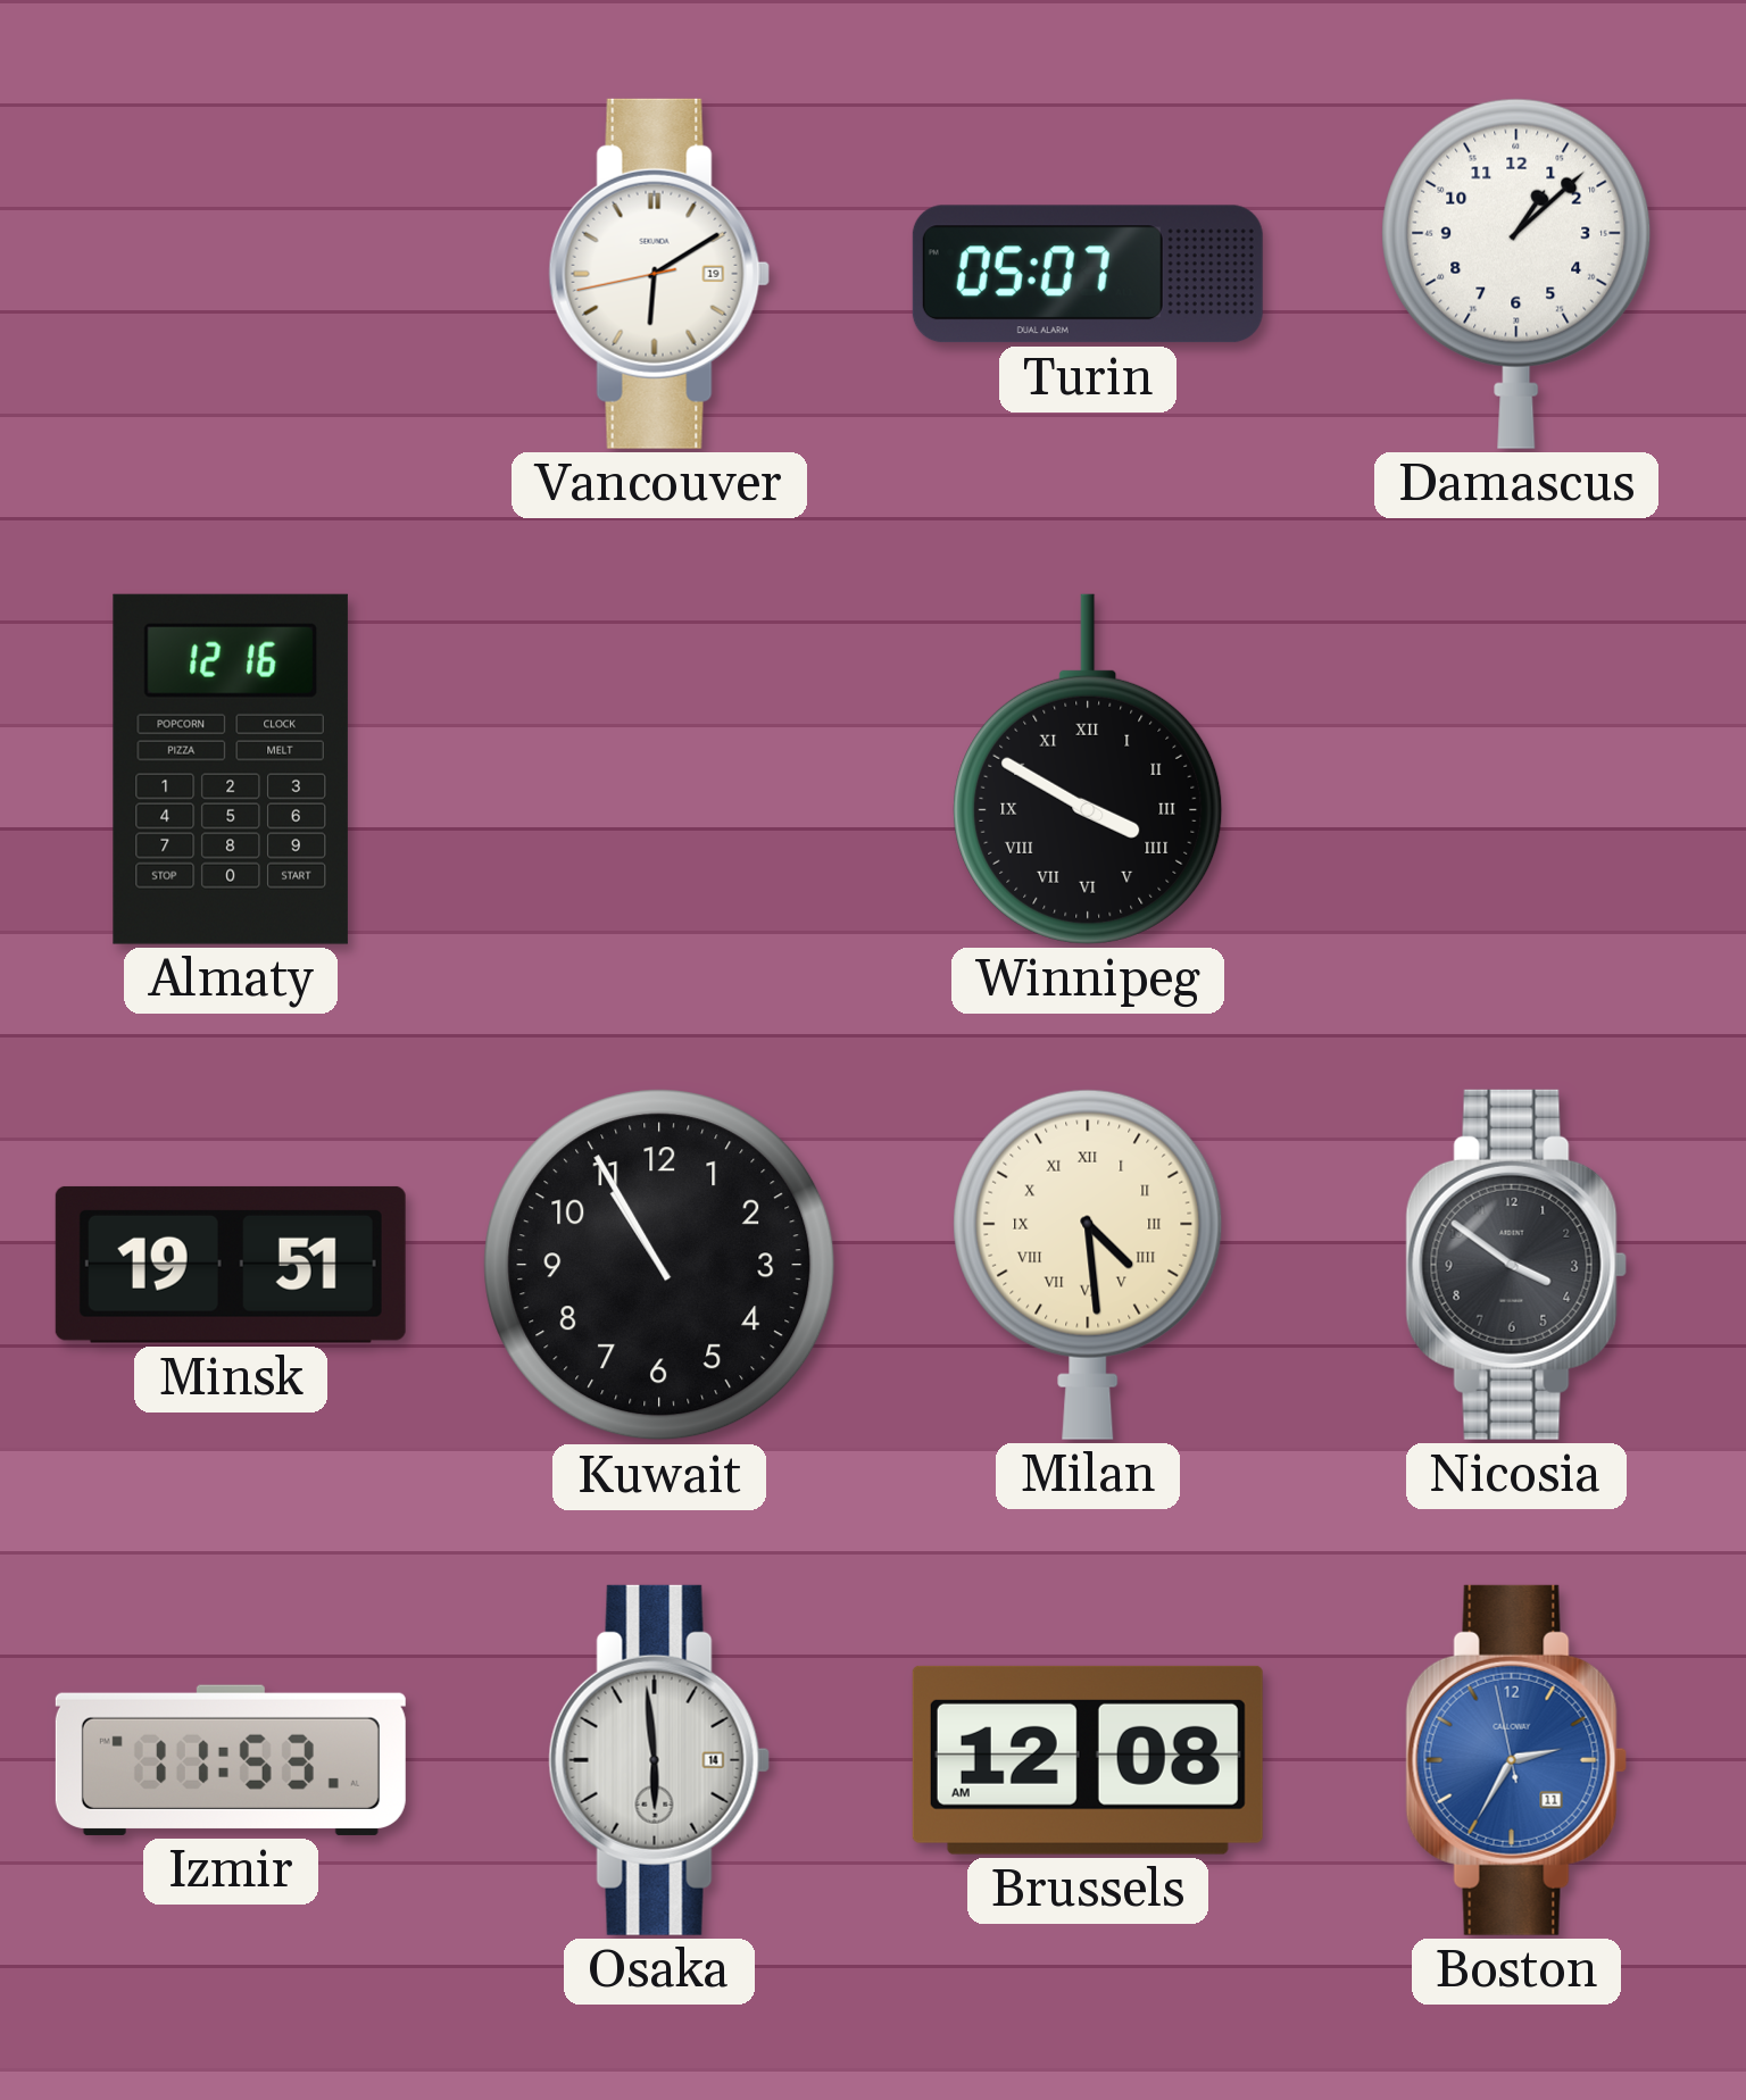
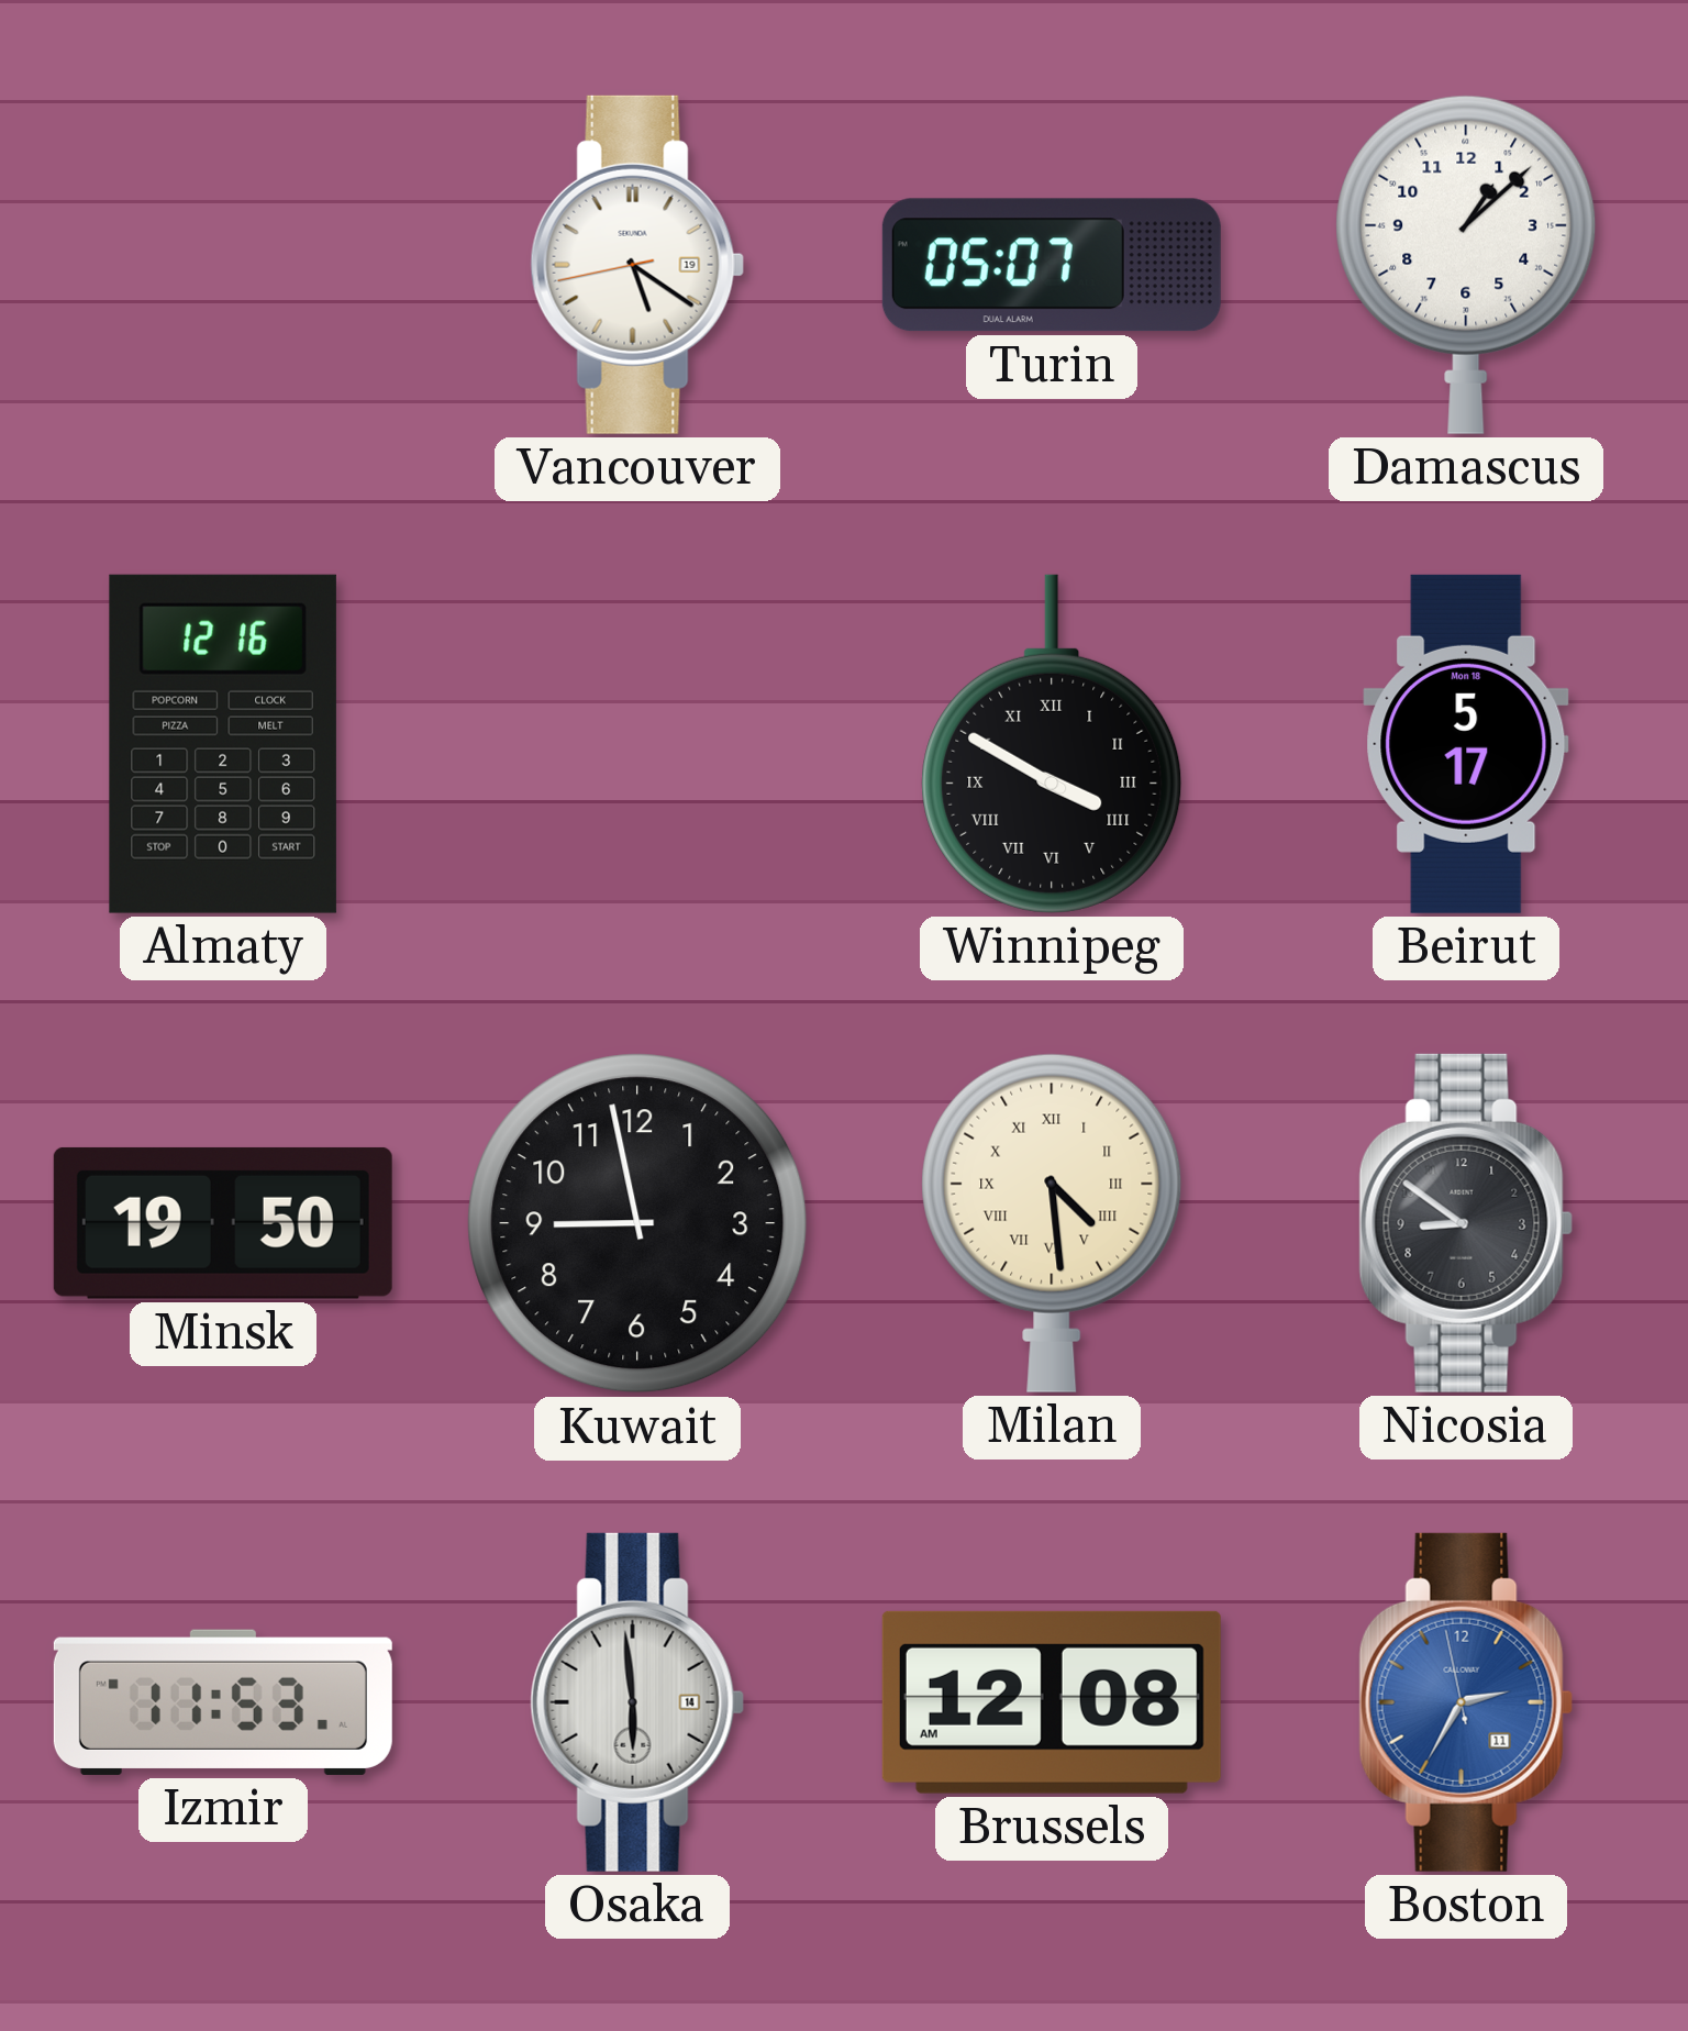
Vancouver: 6:09 -> 5:20 (637, 265)
Beirut: none -> 5:17 (1466, 744)
Minsk: 19:51 -> 19:50 (223, 1223)
Kuwait: 10:55 -> 8:58 (637, 1223)
Nicosia: 3:51 -> 8:51 (1466, 1223)
